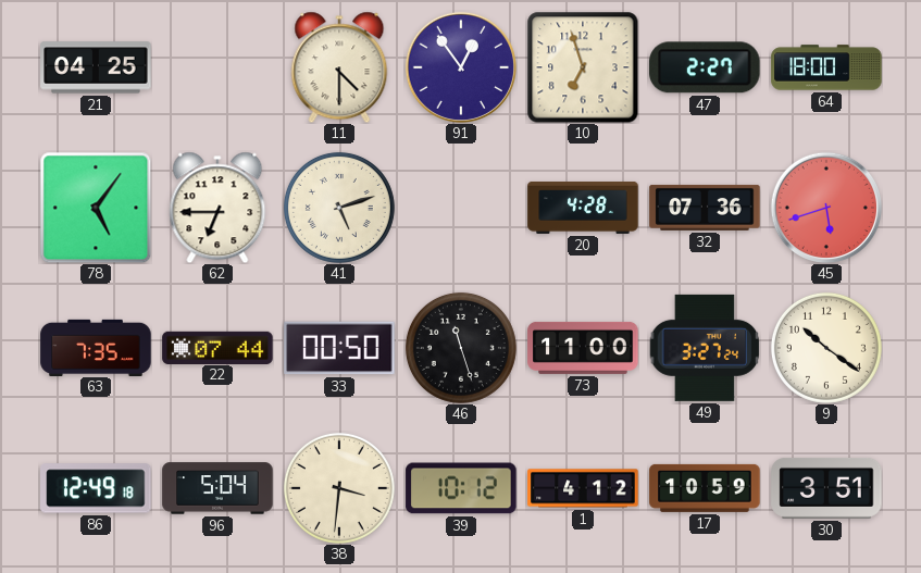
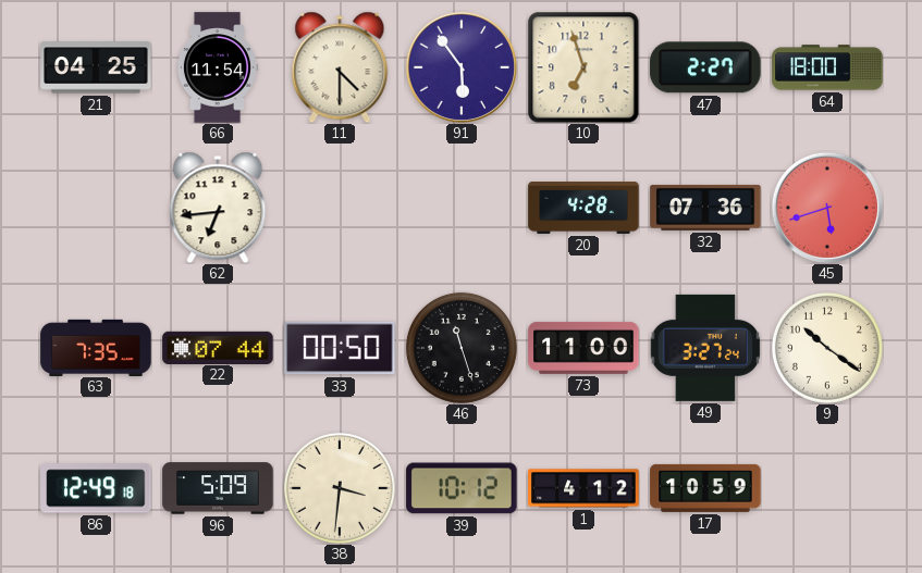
66: none -> 11:54 (217, 67)
91: 12:54 -> 5:54 (462, 67)
78: 5:06 -> none (96, 208)
62: 6:45 -> 6:44 (218, 208)
41: 5:12 -> none (339, 208)
96: 5:04 -> 5:09 (218, 488)
30: 3:51 -> none (826, 488)
